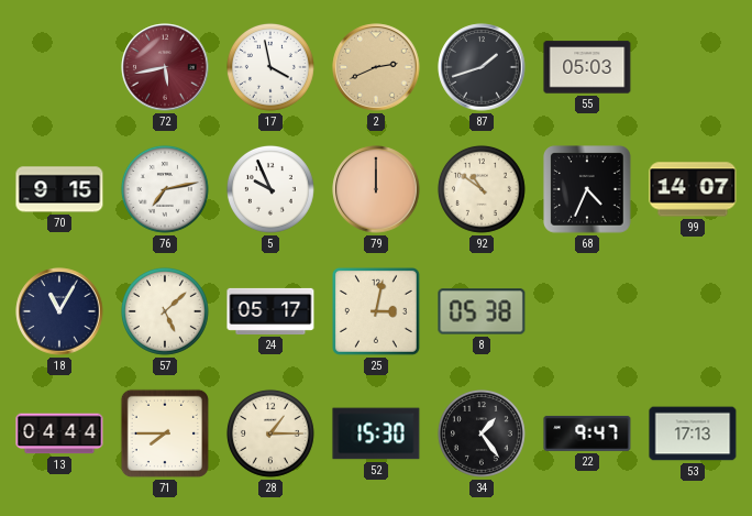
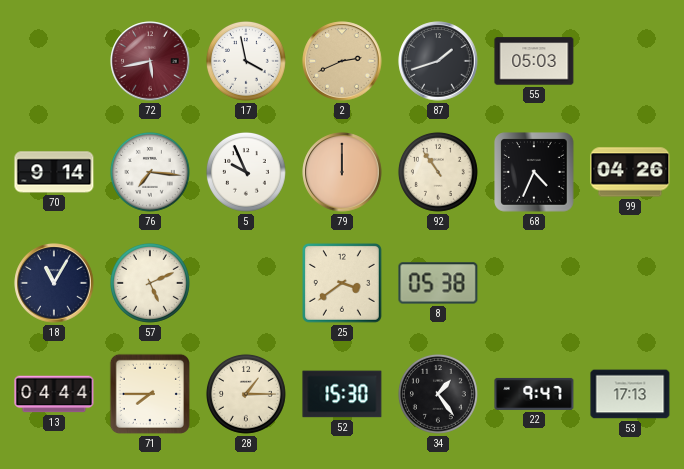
70: 9:15 -> 9:14 (54, 172)
76: 7:13 -> 7:16 (150, 172)
92: 10:51 -> 10:54 (438, 172)
99: 14:07 -> 04:26 (630, 172)
57: 5:08 -> 5:11 (150, 283)
24: 05:17 -> none (270, 311)
25: 3:02 -> 3:39 (342, 283)
